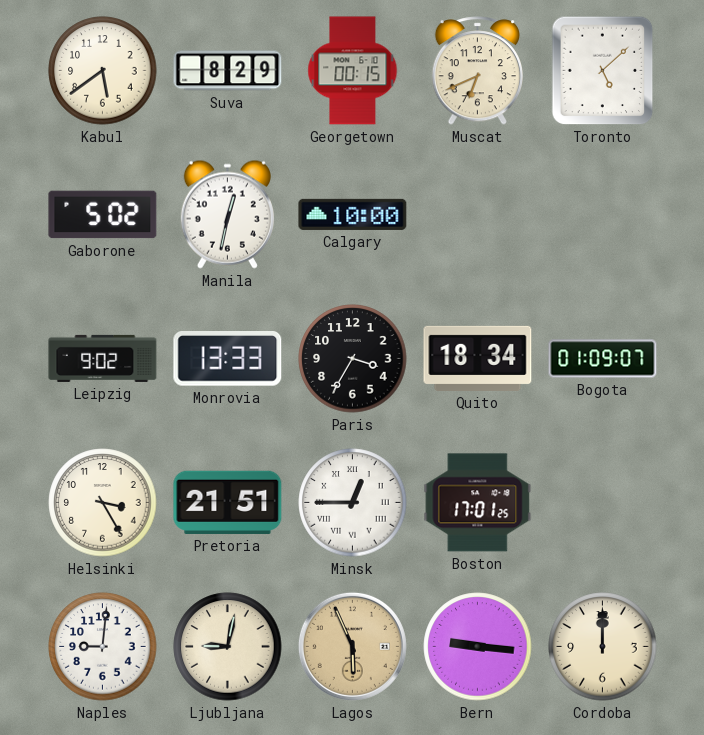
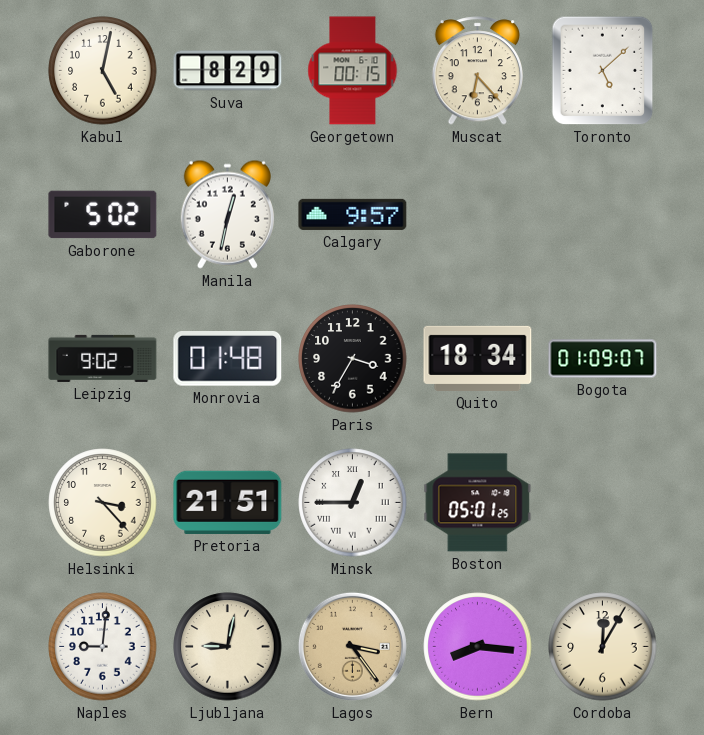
Kabul: 5:39 -> 5:02 (103, 71)
Muscat: 6:41 -> 6:23 (477, 71)
Calgary: 10:00 -> 9:57 (353, 214)
Monrovia: 13:33 -> 01:48 (228, 359)
Helsinki: 3:25 -> 3:23 (103, 503)
Boston: 17:01 -> 05:01 (478, 503)
Lagos: 5:56 -> 3:24 (352, 646)
Bern: 9:16 -> 8:16 (478, 647)
Cordoba: 12:00 -> 12:05 (603, 647)
